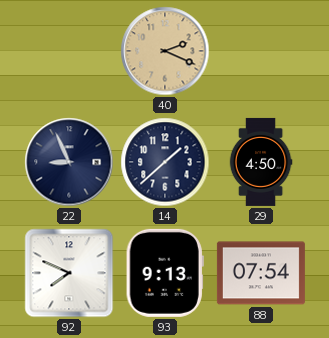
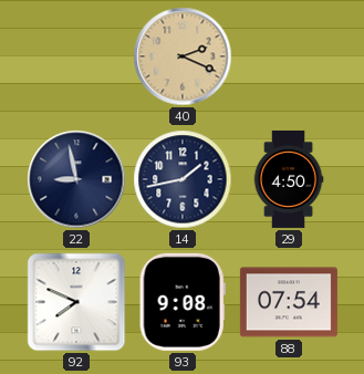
22: 8:56 -> 8:58 (76, 179)
14: 1:38 -> 1:43 (183, 179)
93: 9:13 -> 9:08 (183, 302)
